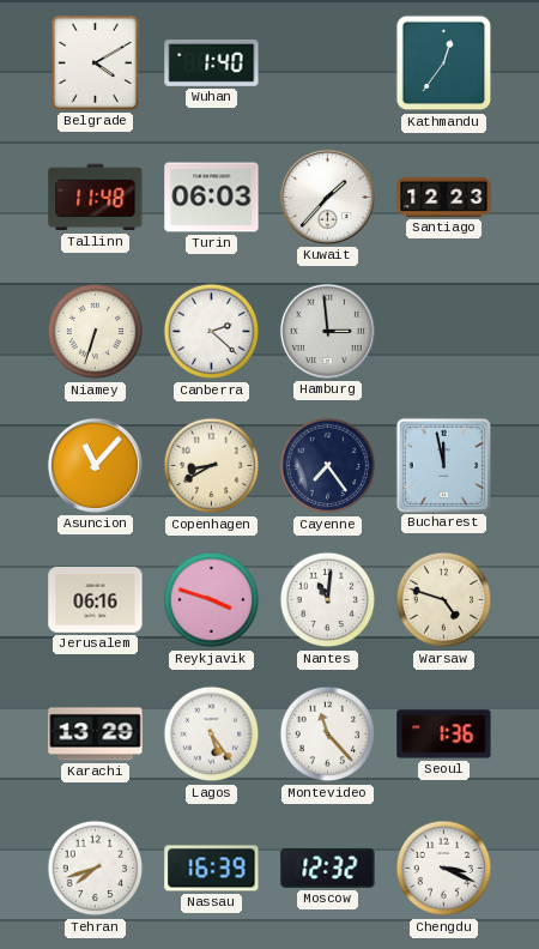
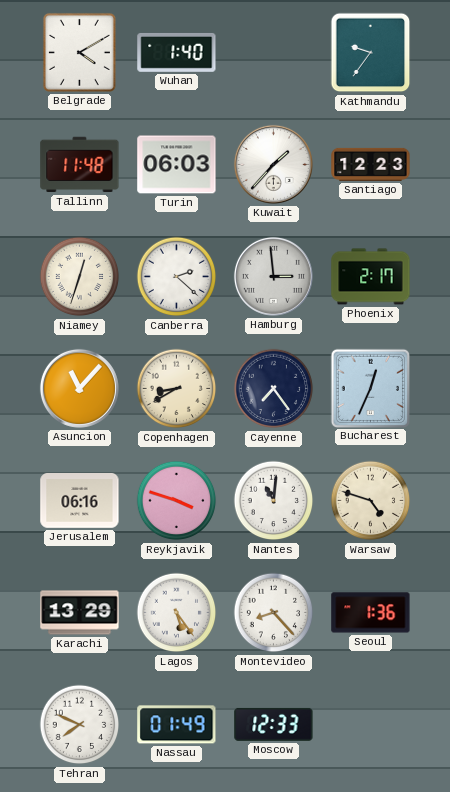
Kathmandu: 12:36 -> 9:36 (371, 53)
Niamey: 6:33 -> 12:33 (80, 277)
Phoenix: none -> 2:17 (371, 277)
Bucharest: 11:58 -> 12:34 (370, 388)
Montevideo: 11:23 -> 8:23 (274, 613)
Tehran: 7:42 -> 7:49 (80, 725)
Nassau: 16:39 -> 01:49 (177, 725)
Moscow: 12:32 -> 12:33 (274, 724)
Chengdu: 3:19 -> none (444, 869)
